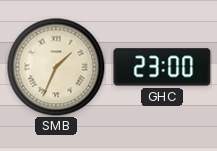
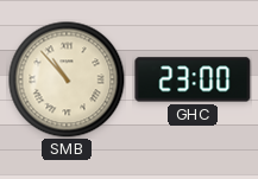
SMB: 1:34 -> 10:53 (67, 79)
